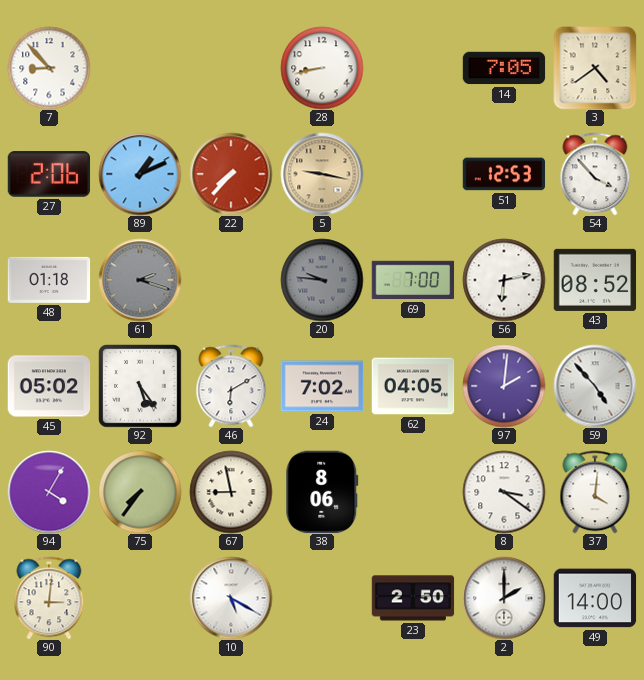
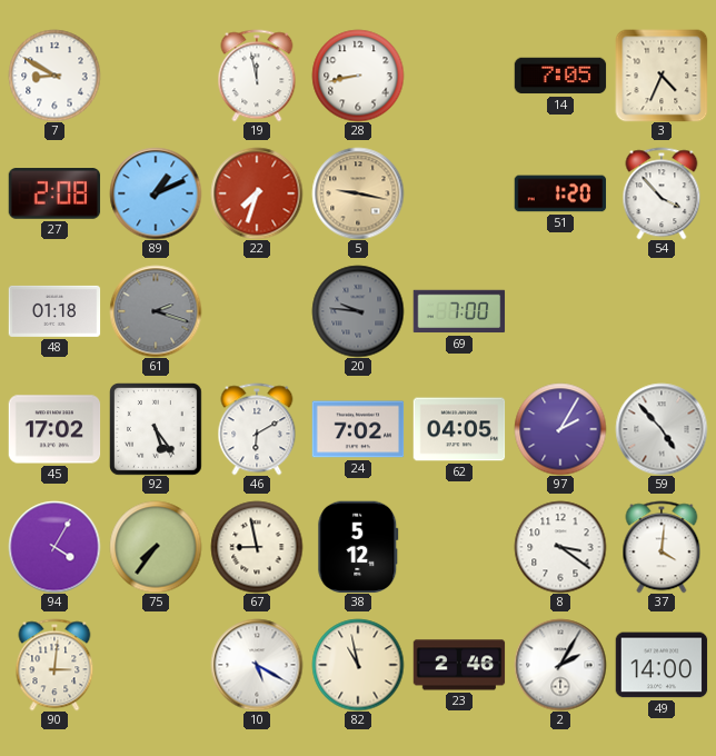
7: 8:53 -> 8:50 (54, 76)
19: none -> 11:58 (257, 76)
3: 4:39 -> 4:34 (662, 76)
27: 2:06 -> 2:08 (54, 193)
22: 7:37 -> 7:33 (257, 193)
51: 12:53 -> 1:20 (560, 193)
56: 6:13 -> none (504, 280)
43: 08:52 -> none (595, 280)
45: 05:02 -> 17:02 (54, 429)
97: 2:01 -> 2:05 (560, 429)
38: 8:06 -> 5:12 (358, 547)
82: none -> 10:58 (358, 665)
23: 2:50 -> 2:46 (459, 665)
2: 2:00 -> 2:05 (560, 665)
